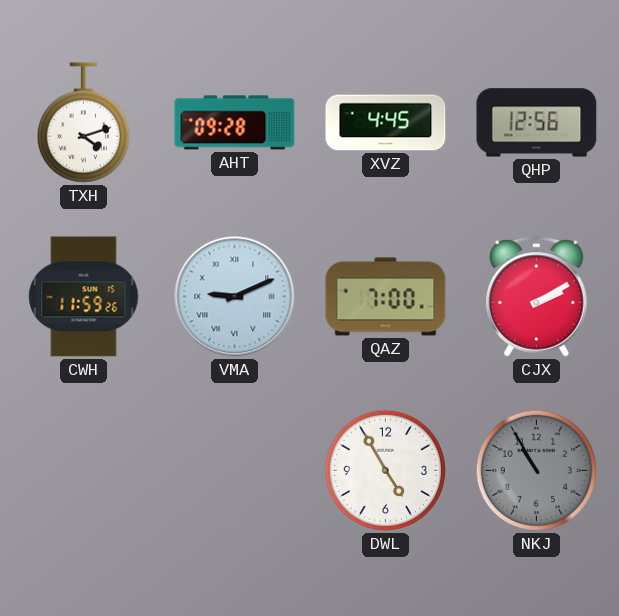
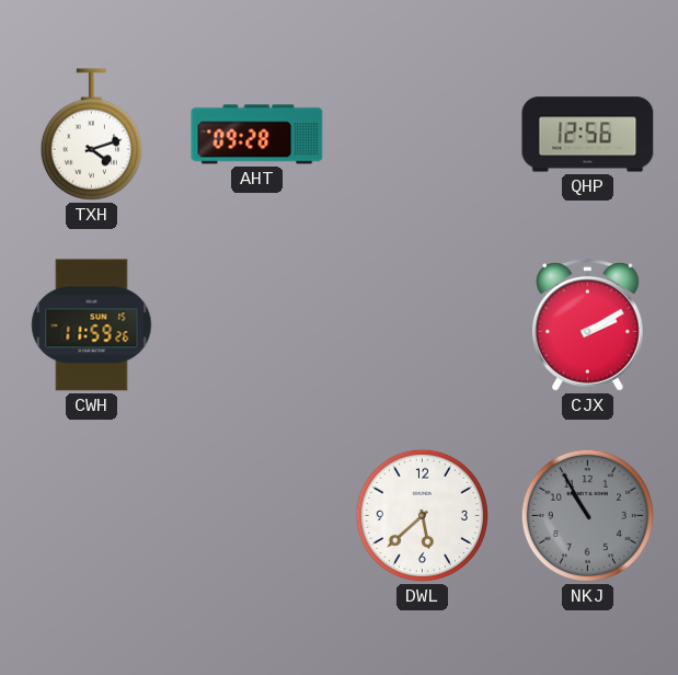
XVZ: 4:45 -> none (386, 123)
VMA: 9:11 -> none (235, 297)
QAZ: 7:00 -> none (386, 297)
DWL: 4:55 -> 5:38 (422, 515)
